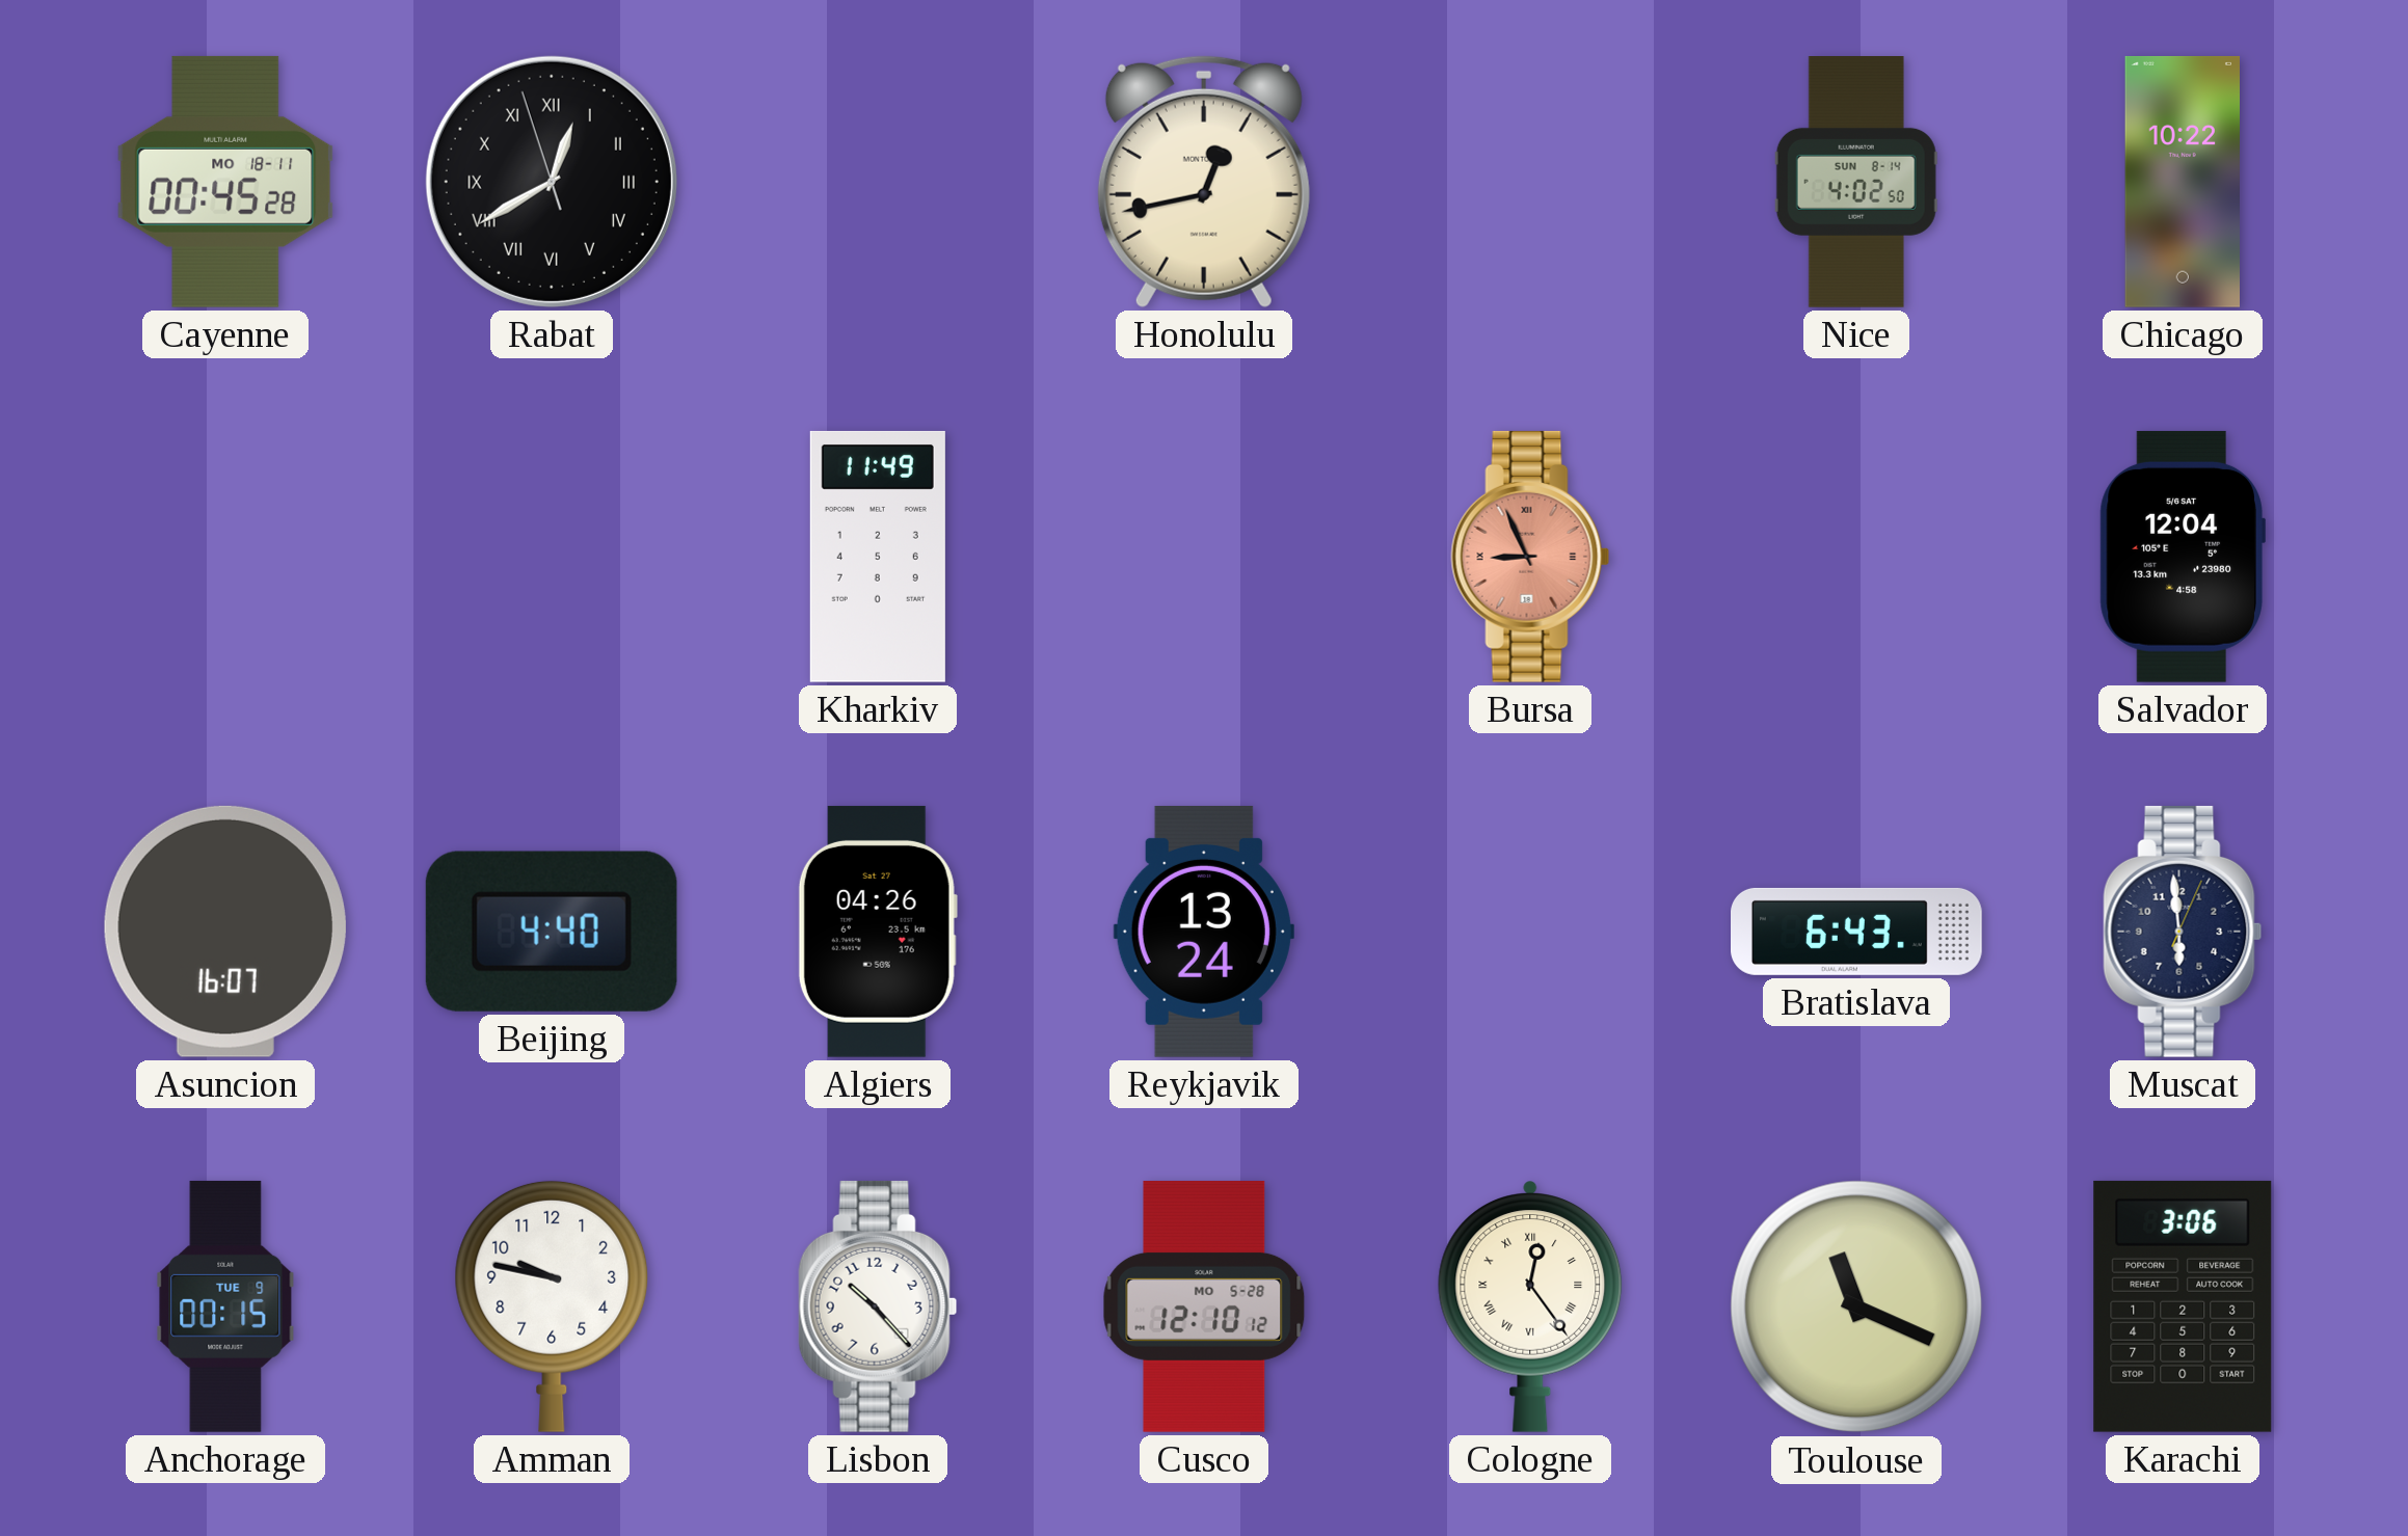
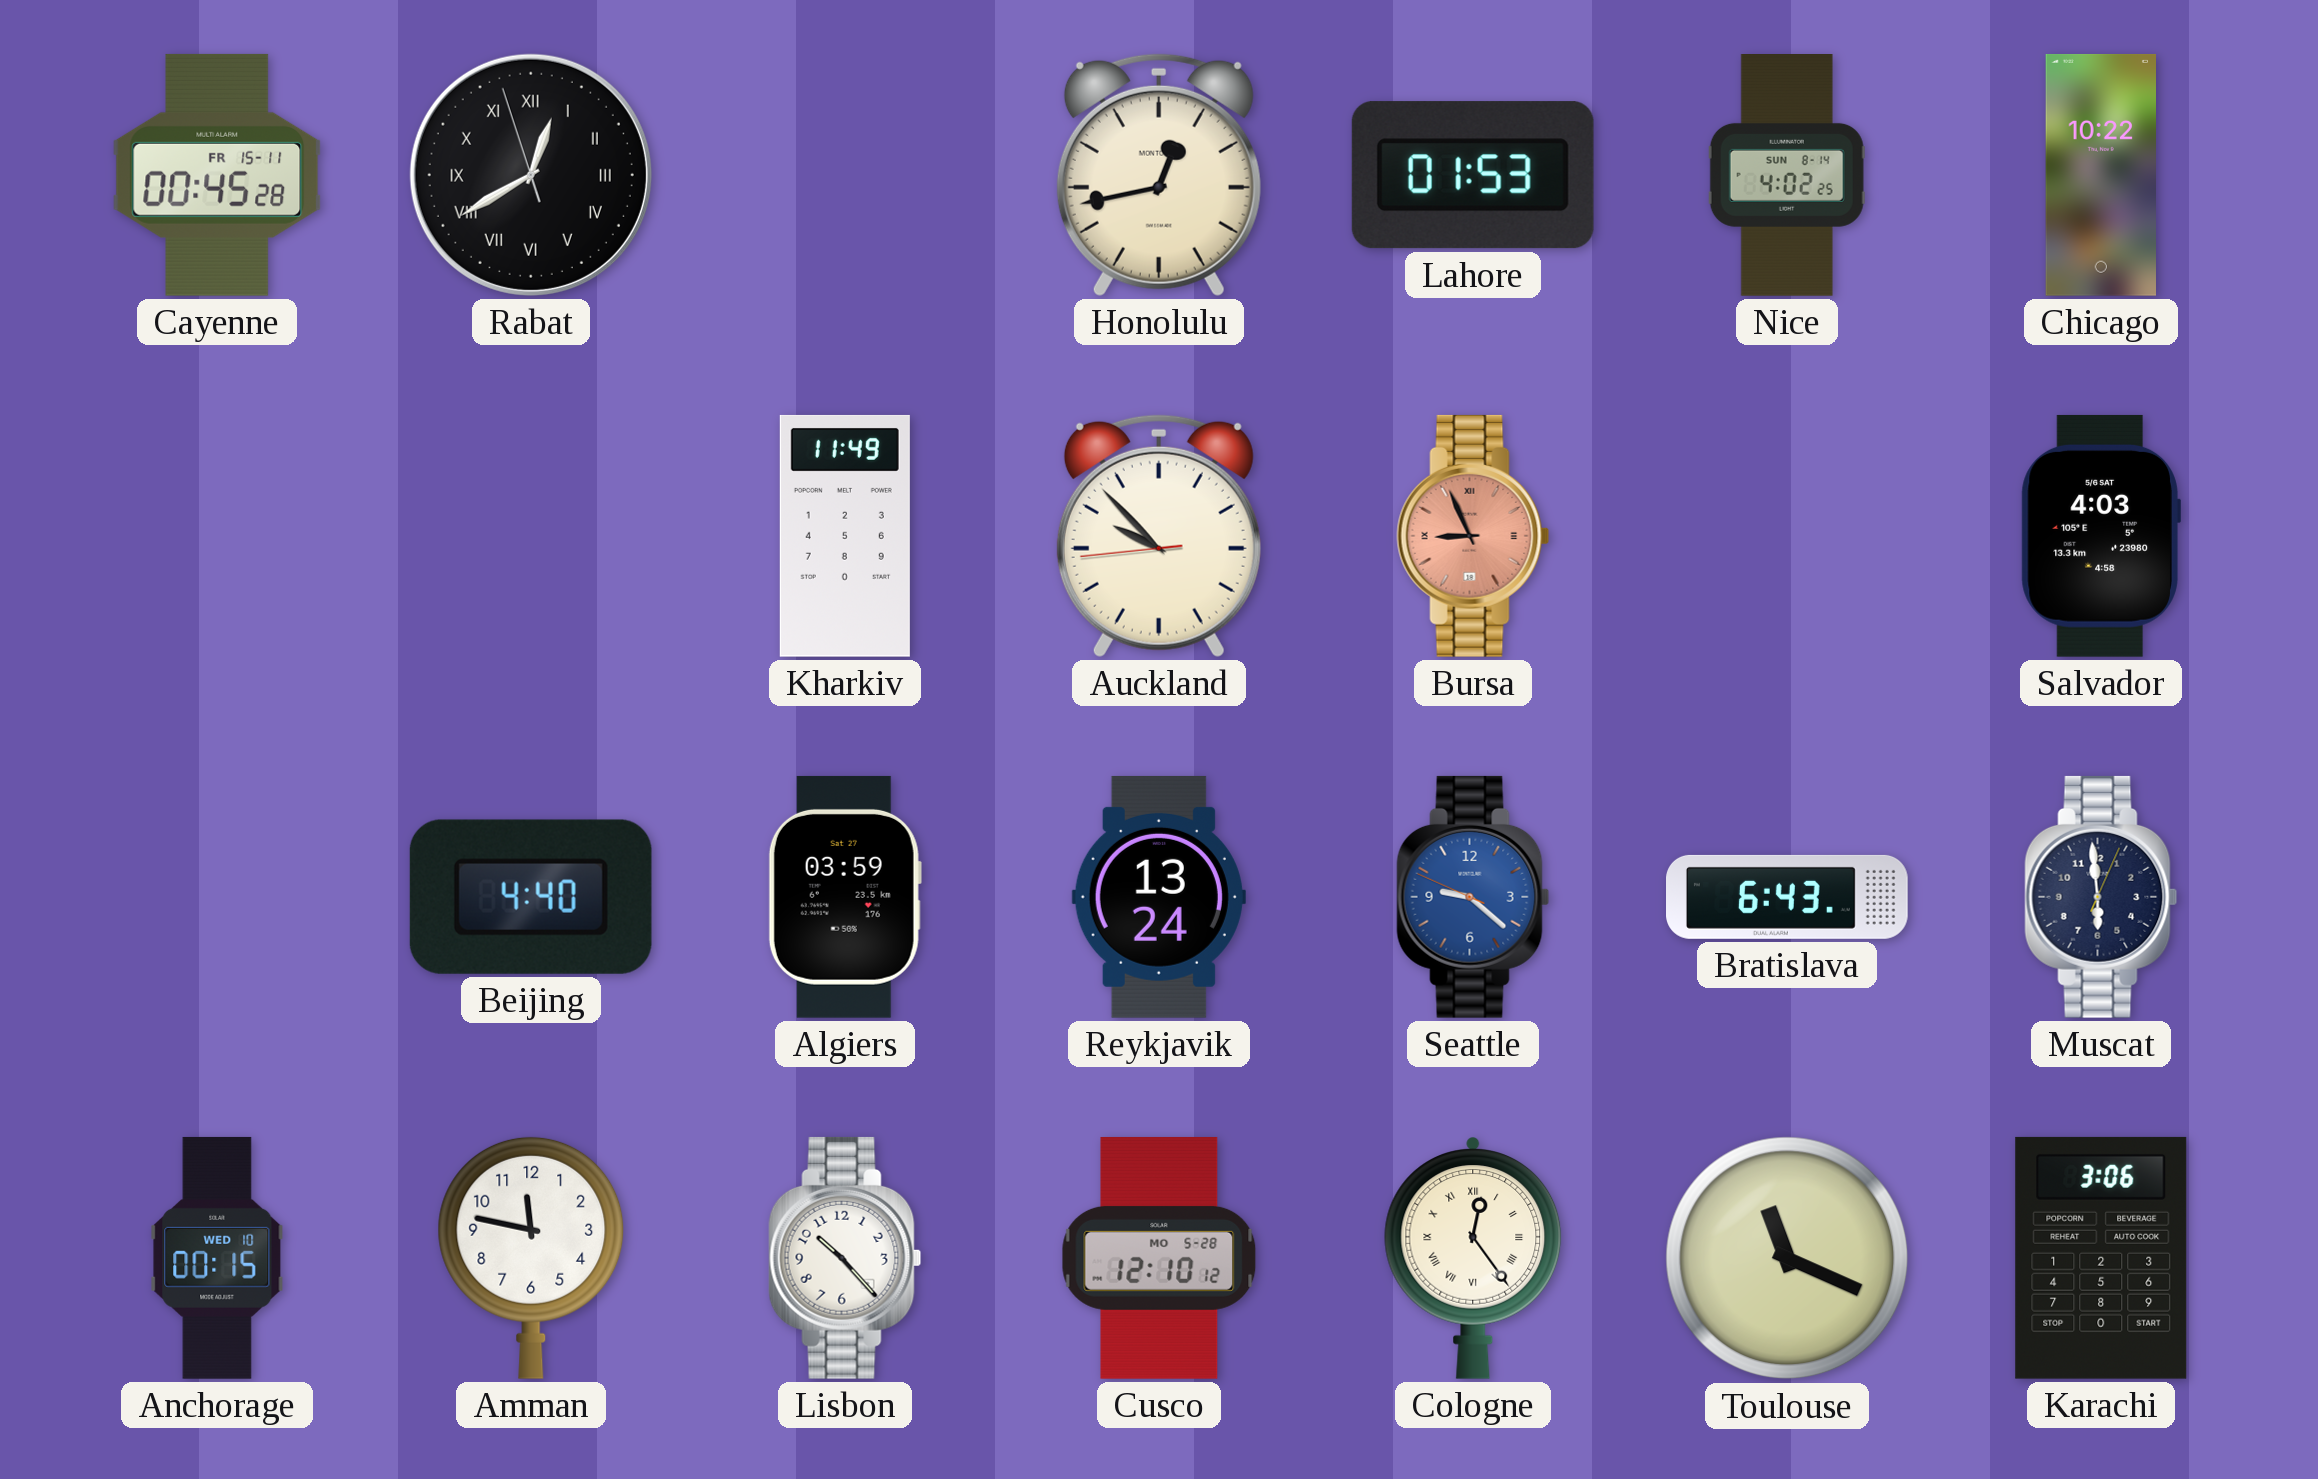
Cayenne date: MO 18-11 -> FR 15-11 (217, 175)
Lahore: none -> 01:53 (1473, 175)
Nice: 4:02:50 -> 4:02:25 (1787, 176)
Auckland: none -> 9:52 (1159, 536)
Salvador: 12:04 -> 4:03 (2101, 536)
Asuncion: 16:07 -> none (225, 932)
Algiers: 04:26 -> 03:59 (845, 897)
Seattle: none -> 9:21 (1473, 897)
Anchorage date: TUE 9 -> WED 10 (217, 1258)
Amman: 9:47 -> 11:47 (531, 1258)
